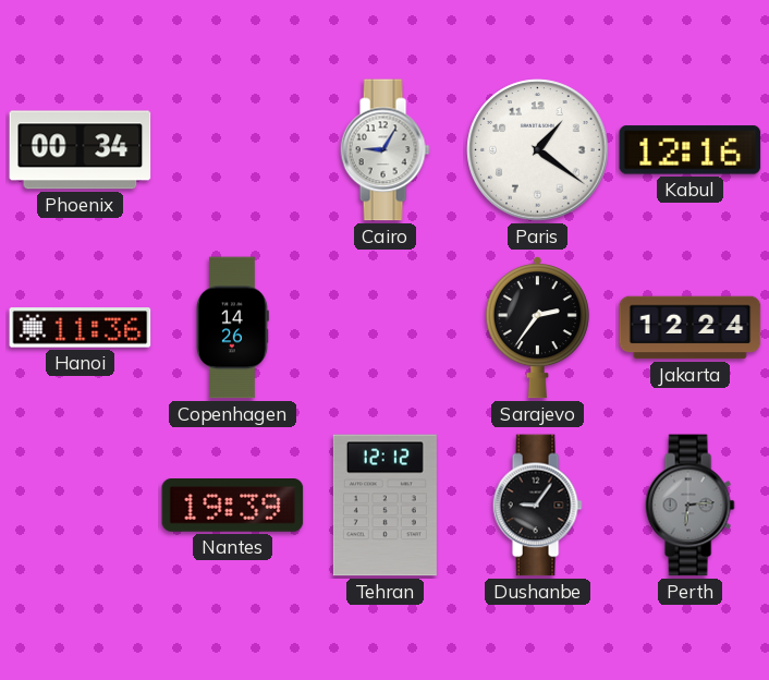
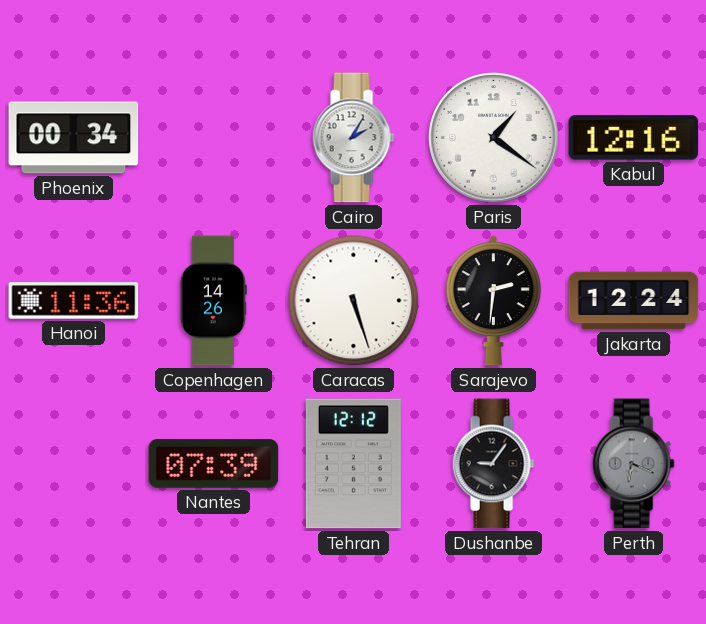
Cairo: 9:05 -> 2:05 (353, 138)
Caracas: none -> 5:27 (354, 301)
Sarajevo: 2:36 -> 2:31 (493, 301)
Nantes: 19:39 -> 07:39 (214, 464)
Perth: 6:14 -> 6:19 (633, 464)
